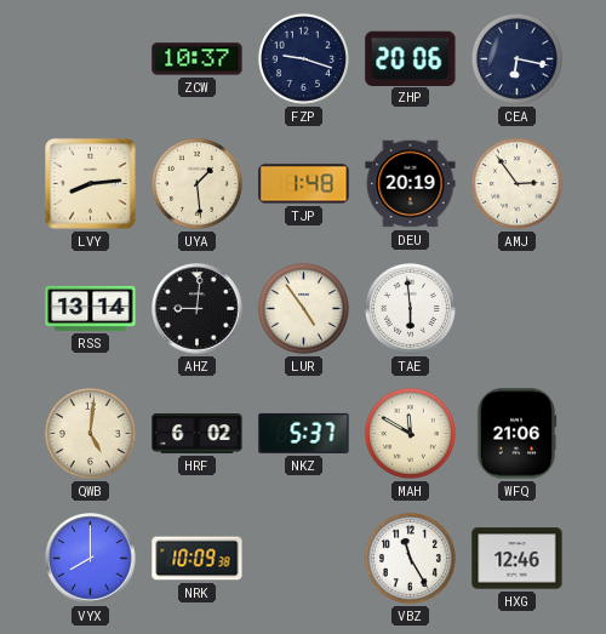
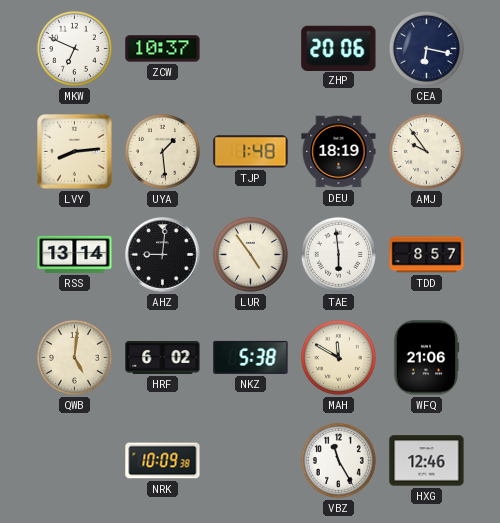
MKW: none -> 6:49 (74, 48)
FZP: 9:18 -> none (303, 58)
DEU: 20:19 -> 18:19 (339, 152)
AMJ: 2:54 -> 9:54 (426, 151)
TDD: none -> 8:57 (427, 255)
NKZ: 5:37 -> 5:38 (251, 357)
VYX: 8:00 -> none (91, 559)
